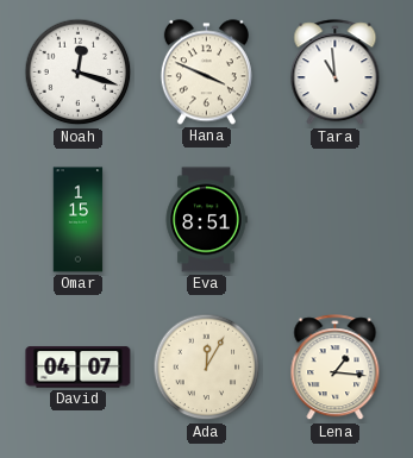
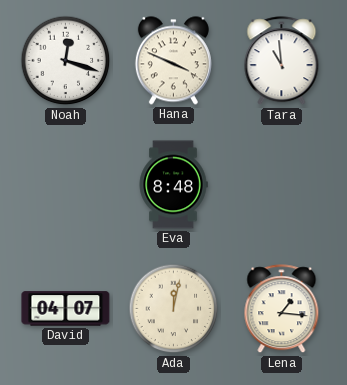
Omar: 1:15 -> none (79, 220)
Eva: 8:51 -> 8:48 (173, 185)
Ada: 12:05 -> 12:02 (174, 309)
